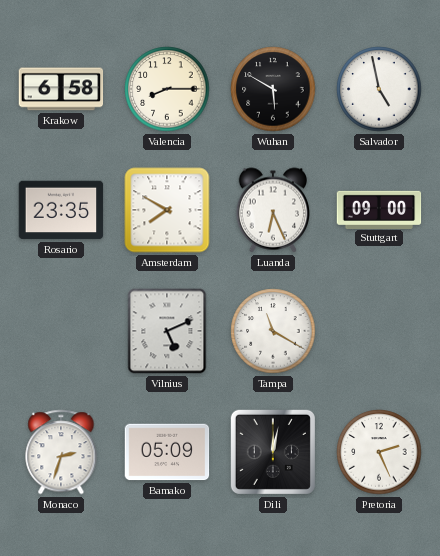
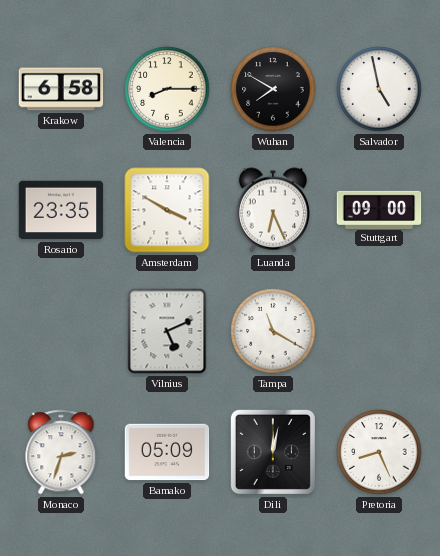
Wuhan: 5:50 -> 7:50 (273, 89)
Amsterdam: 7:50 -> 3:50 (167, 210)
Pretoria: 2:26 -> 8:26 (379, 452)
